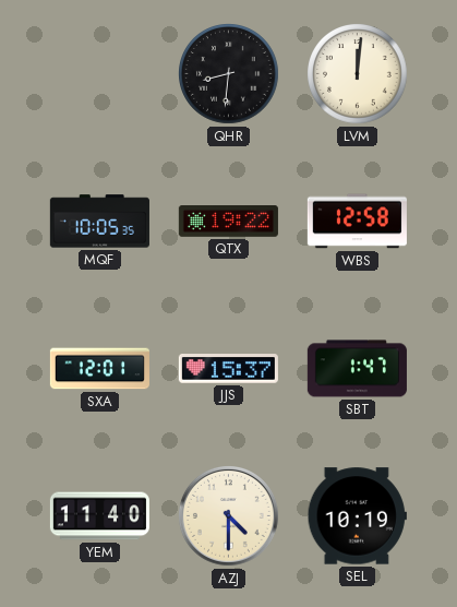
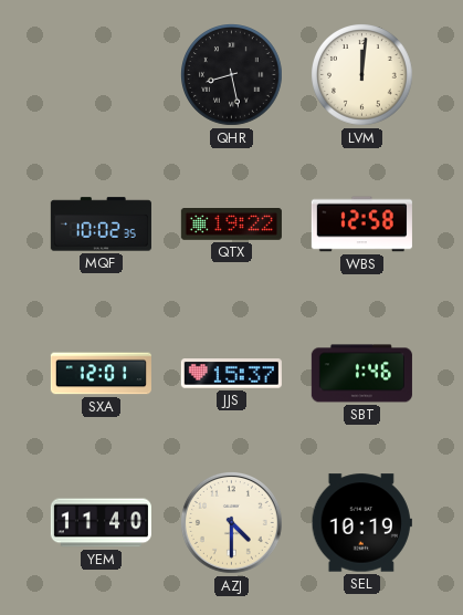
QHR: 8:31 -> 8:28 (232, 75)
MQF: 10:05 -> 10:02 (101, 225)
SBT: 1:47 -> 1:46 (361, 374)
